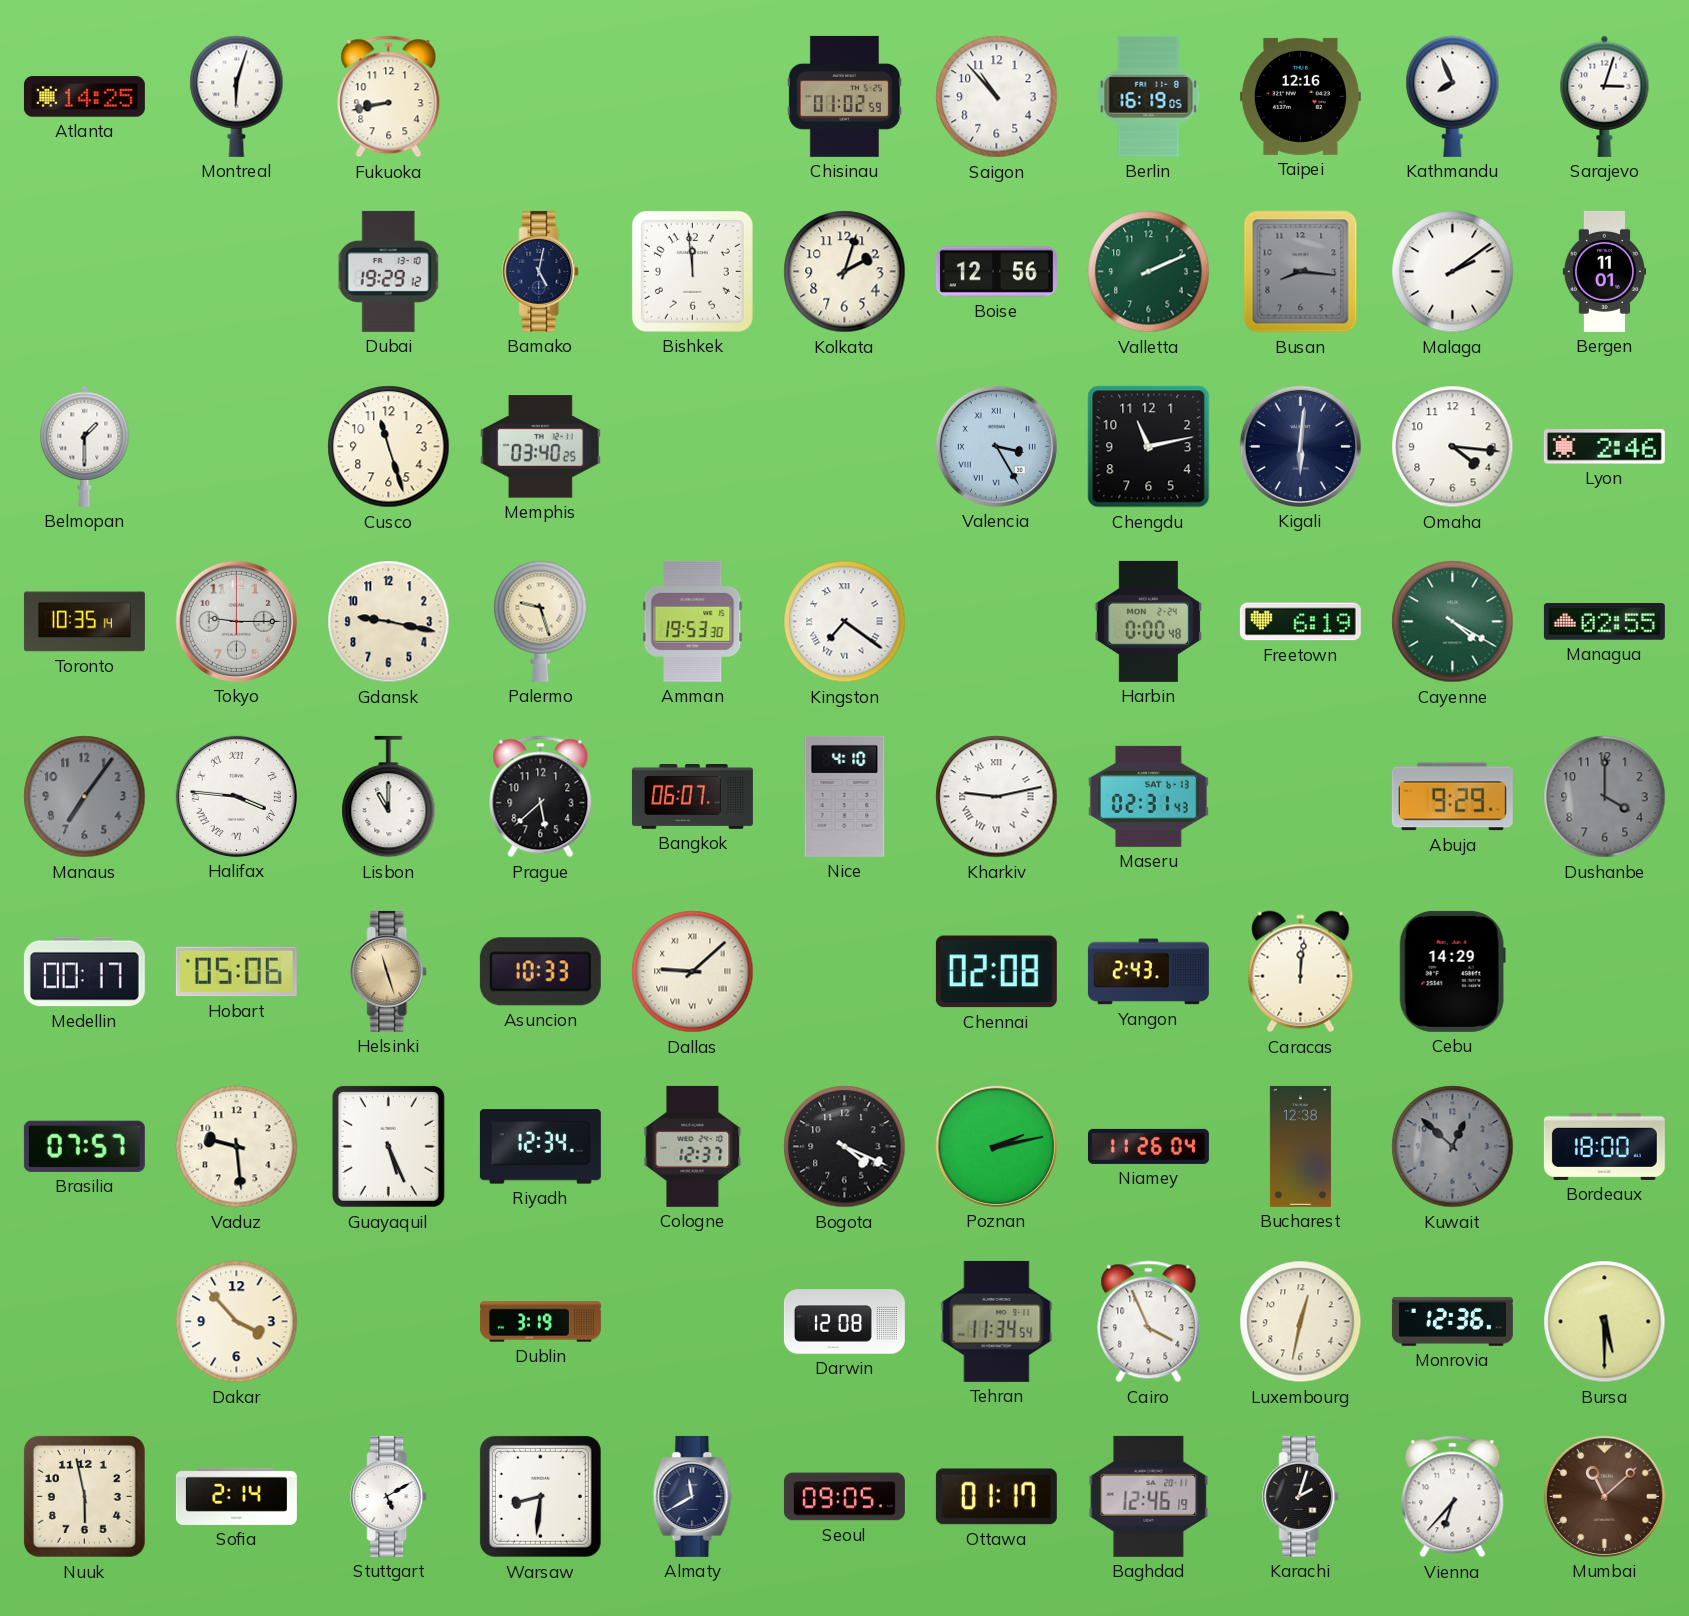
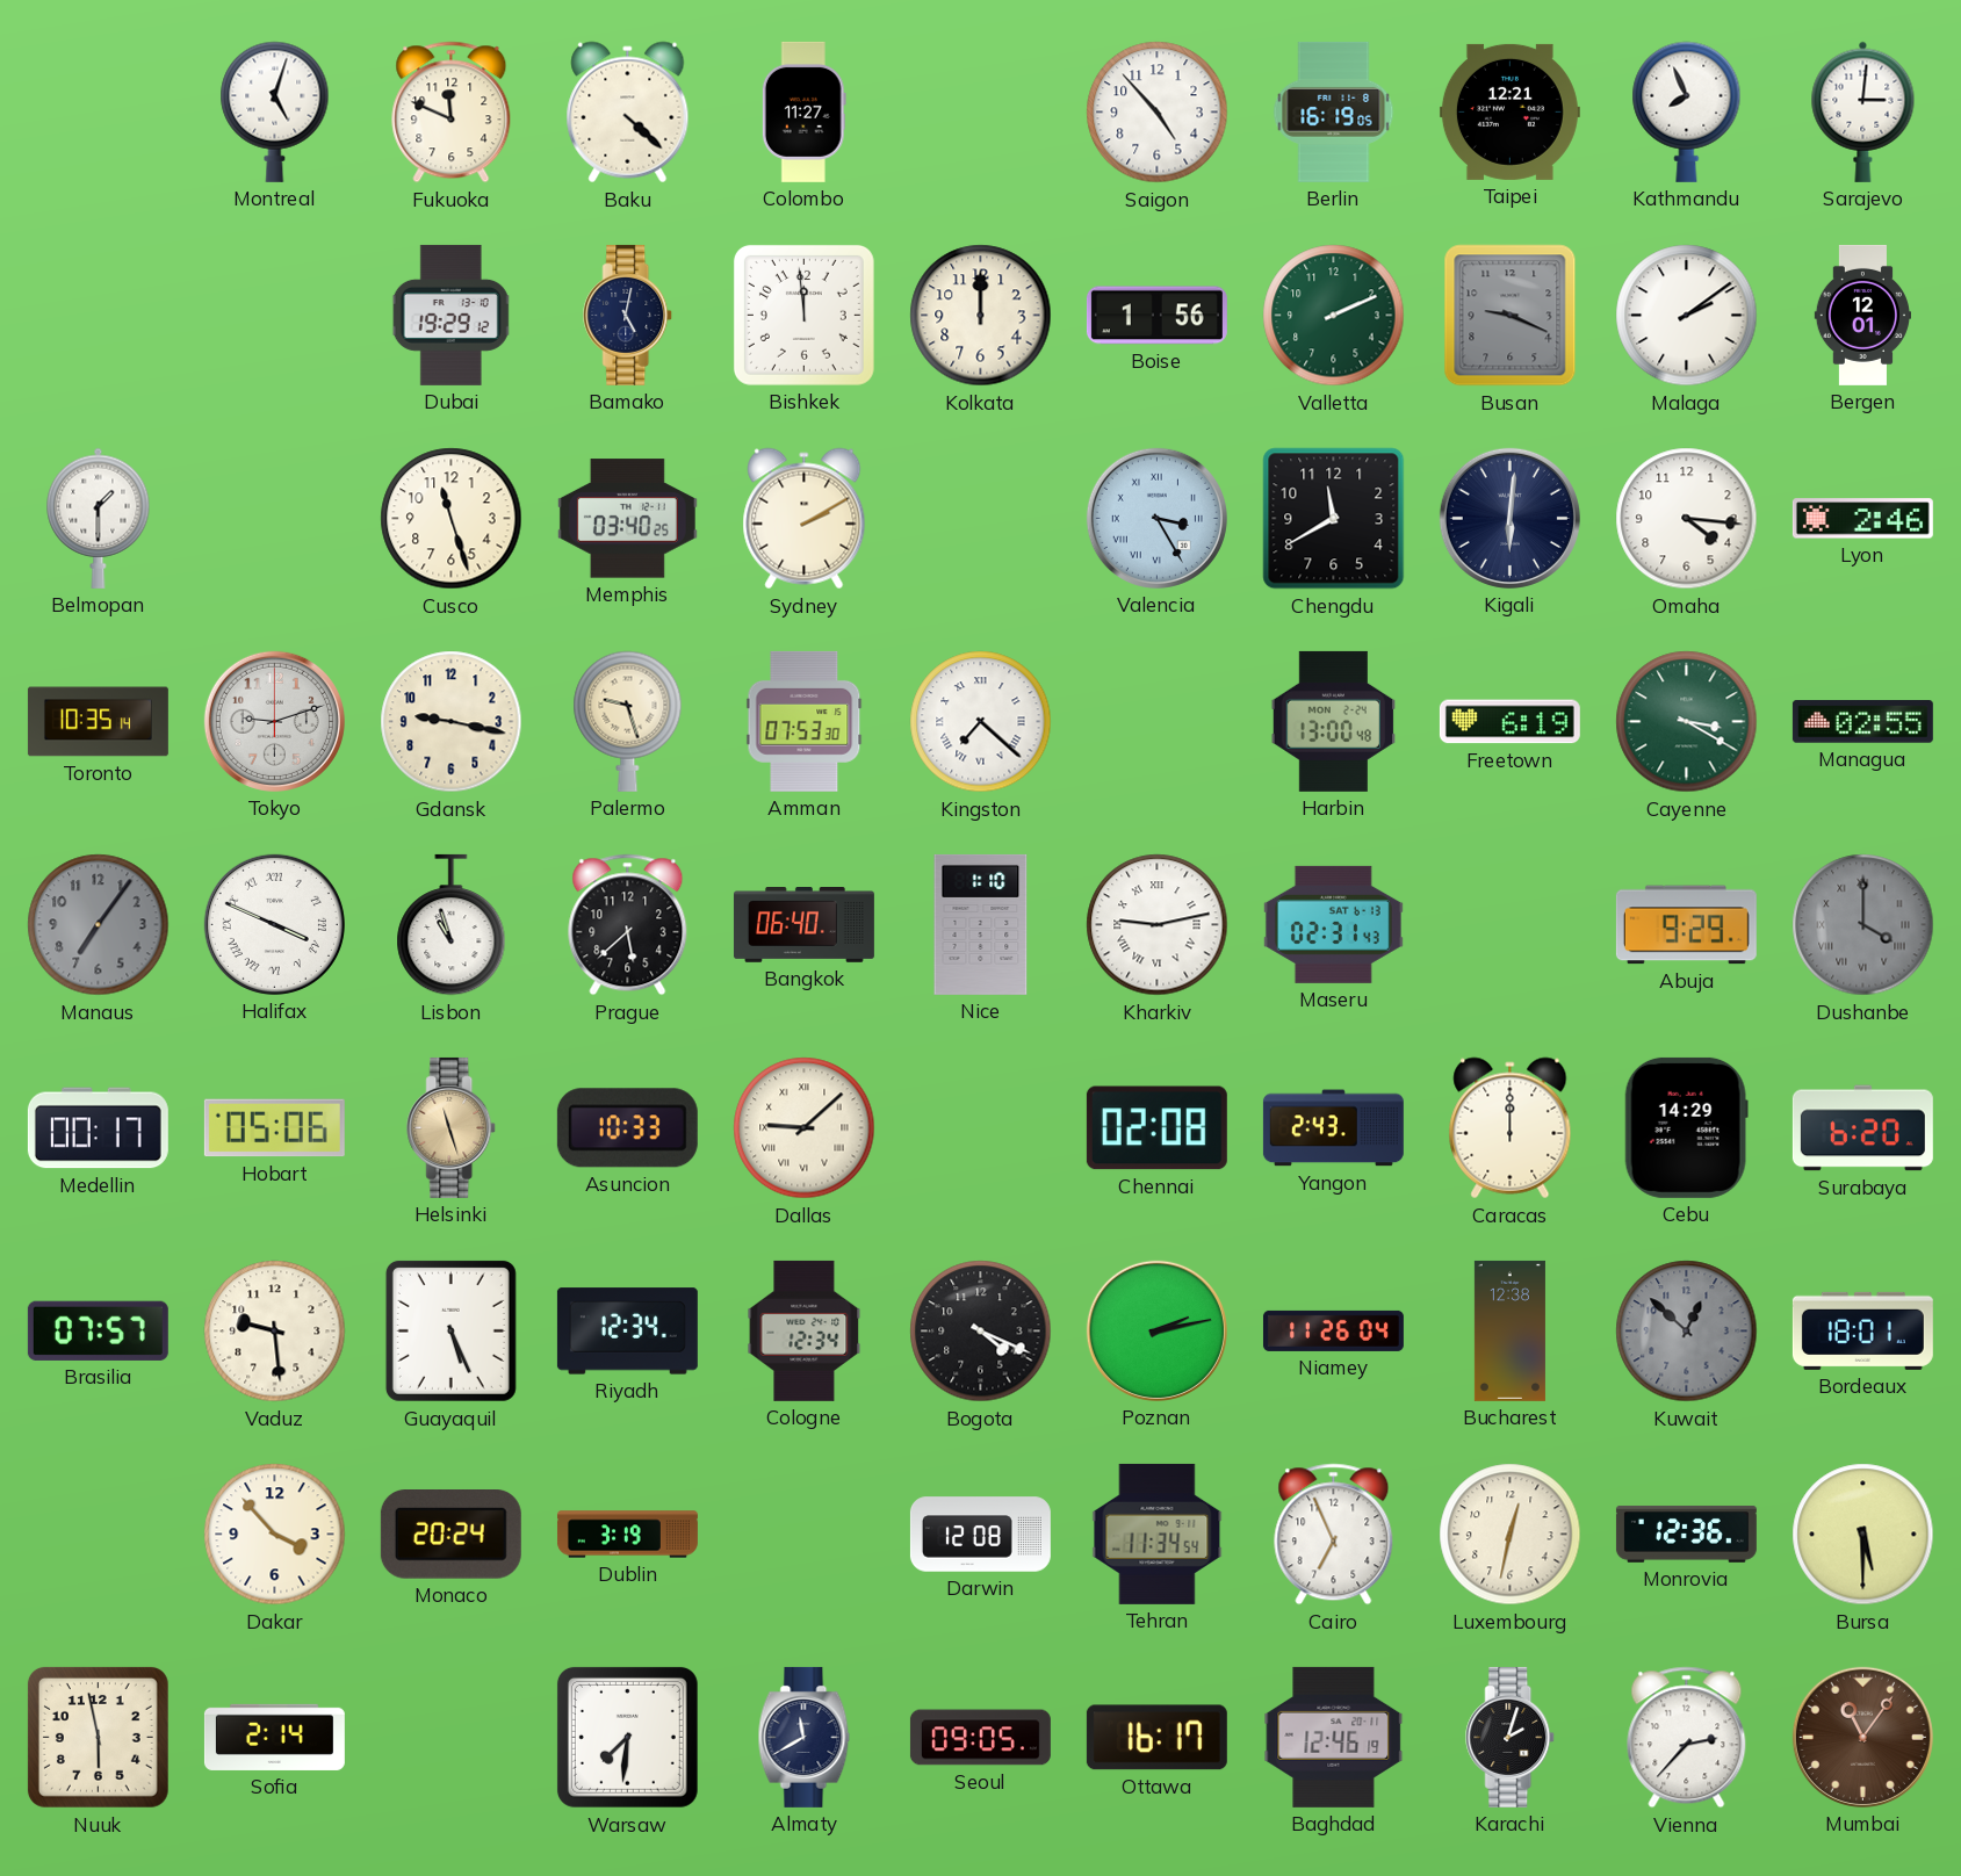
Atlanta: 14:25 -> none (84, 97)
Montreal: 6:03 -> 5:03 (275, 111)
Fukuoka: 8:43 -> 11:49 (452, 113)
Baku: none -> 4:22 (628, 113)
Colombo: none -> 11:27 (803, 111)
Chisinau: 01:02 -> none (844, 96)
Saigon: 10:53 -> 4:53 (1158, 113)
Taipei: 12:16 -> 12:21 (1509, 111)
Sarajevo: 3:03 -> 3:01 (1863, 111)
Kolkata: 2:03 -> 12:00 (981, 316)
Boise: 12:56 -> 1:56 (1156, 316)
Busan: 8:16 -> 9:19 (1511, 316)
Bergen: 11:01 -> 12:01 (1862, 315)
Sydney: none -> 2:10 (805, 519)
Chengdu: 11:13 -> 11:40 (1334, 519)
Tokyo: 9:15 -> 9:12 (274, 721)
Amman: 19:53 -> 07:53 (805, 721)
Kingston: 7:21 -> 7:22 (981, 722)
Harbin: 0:00 -> 13:00 (1334, 721)
Cayenne: 4:20 -> 3:20 (1687, 722)
Halifax: 3:46 -> 3:49 (274, 924)
Lisbon: 11:00 -> 10:57 (452, 925)
Bangkok: 06:07 -> 06:40 (803, 925)
Nice: 4:10 -> 1:10 (981, 924)
Dushanbe numerals: Arabic -> Roman (1863, 925)
Caracas: 12:01 -> 12:00 (1511, 1128)
Surabaya: none -> 6:20 (1862, 1128)
Cologne: 12:37 -> 12:34 (805, 1330)
Bordeaux: 18:00 -> 18:01 (1862, 1330)
Monaco: none -> 20:24 (450, 1535)
Cairo: 3:56 -> 6:56 (1334, 1535)
Stuttgart: 5:10 -> none (389, 1496)
Warsaw: 8:31 -> 7:31 (627, 1737)
Ottawa: 01:17 -> 16:17 (1156, 1738)
Vienna: 6:37 -> 2:37 (1687, 1738)
Mumbai: 11:08 -> 11:06 (1862, 1737)
